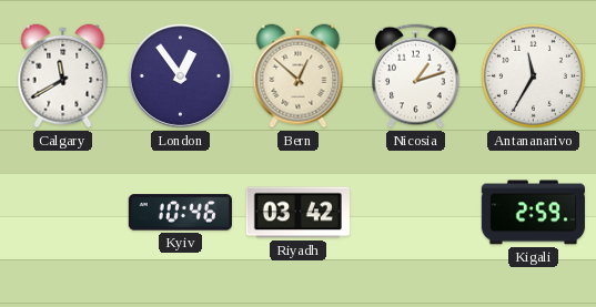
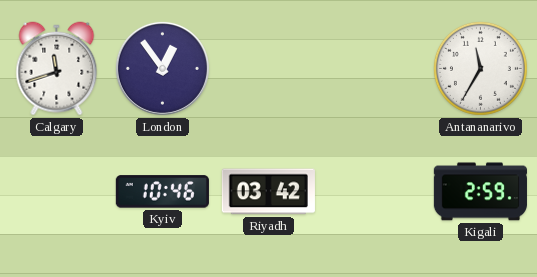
Calgary: 11:40 -> 11:42 (57, 69)
Bern: 12:52 -> none (299, 76)
Nicosia: 1:12 -> none (416, 76)
